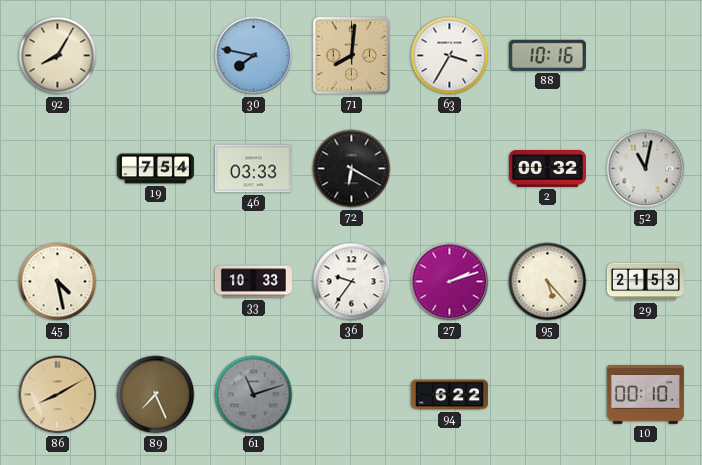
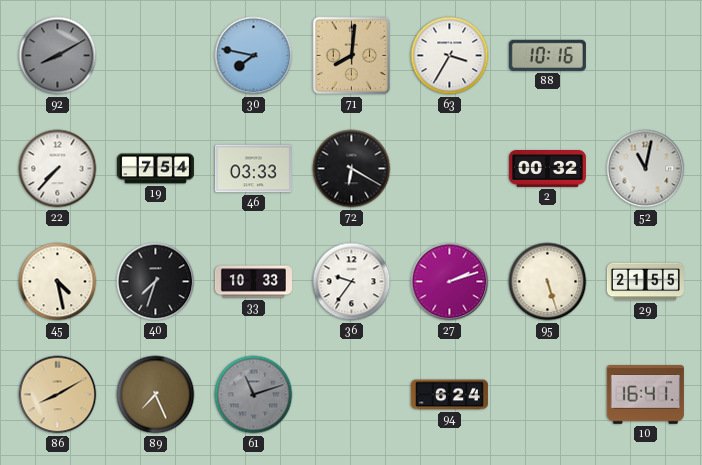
92: 8:05 -> 8:10 (58, 56)
92 dial: cream -> grey (58, 56)
22: none -> 7:37 (58, 169)
40: none -> 7:33 (156, 282)
95: 5:23 -> 5:27 (548, 282)
29: 21:53 -> 21:55 (645, 282)
94: 6:22 -> 6:24 (449, 395)
10: 00:10 -> 16:41 (645, 395)
